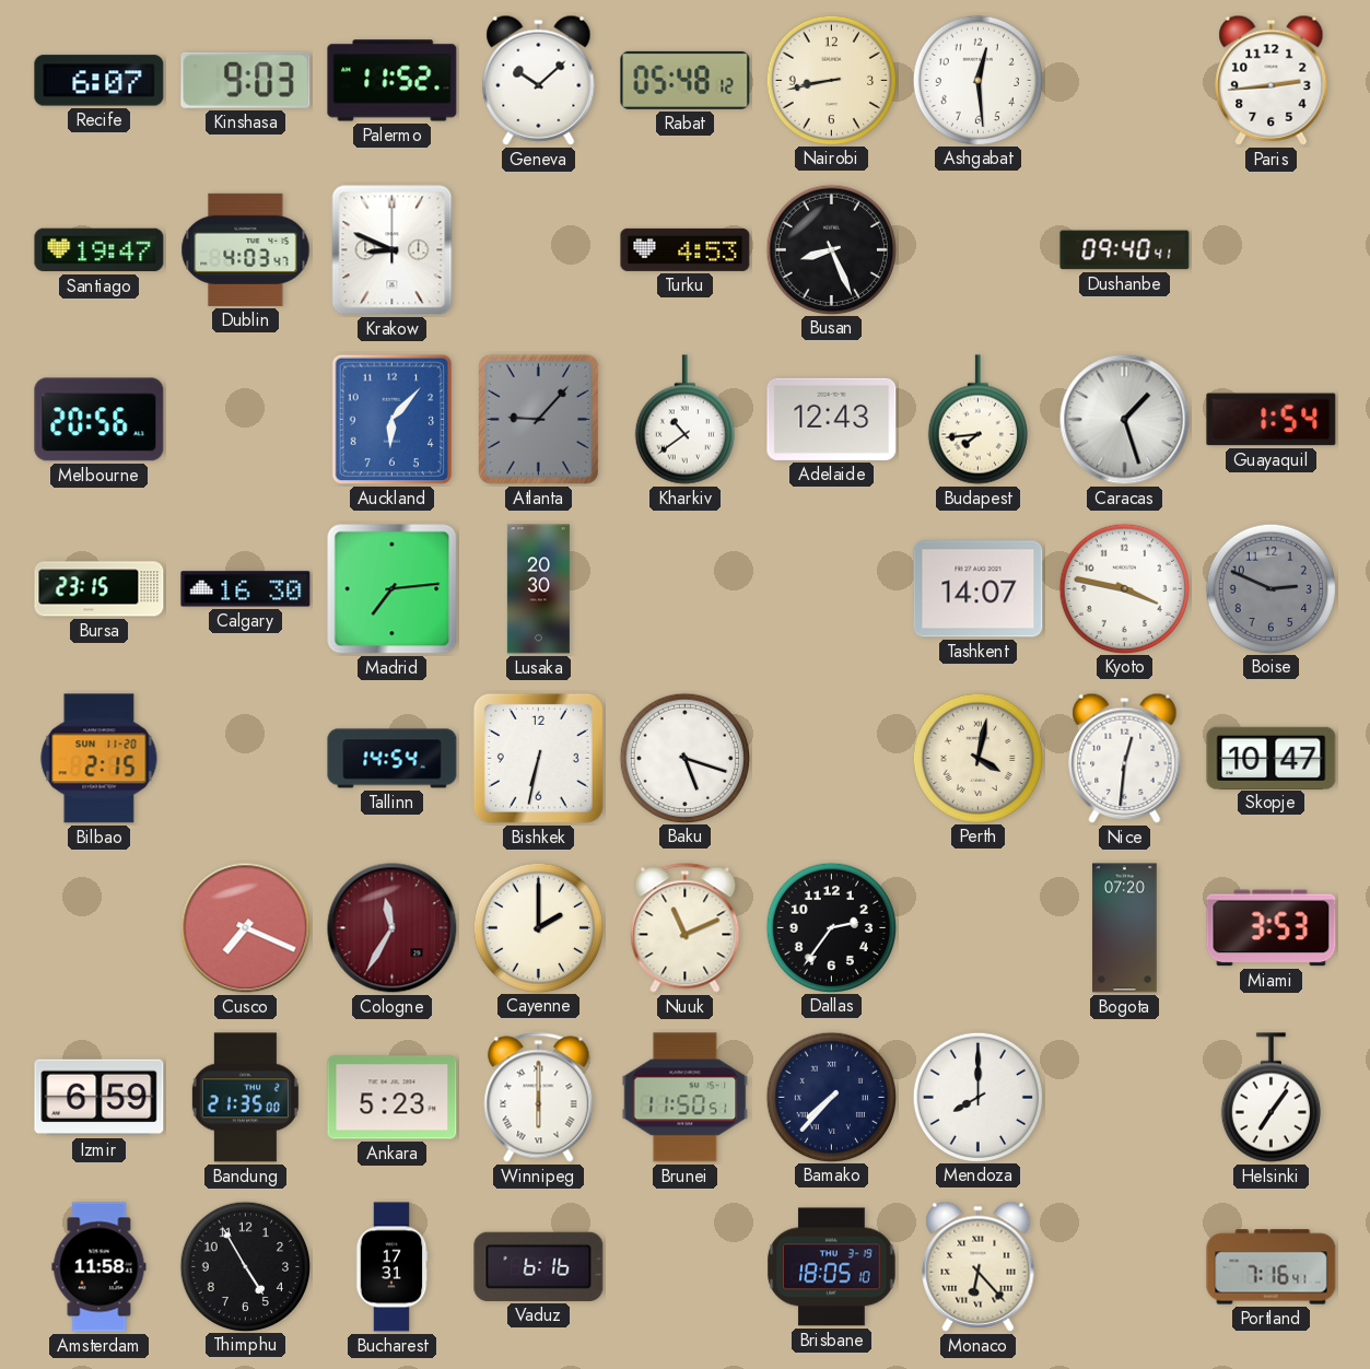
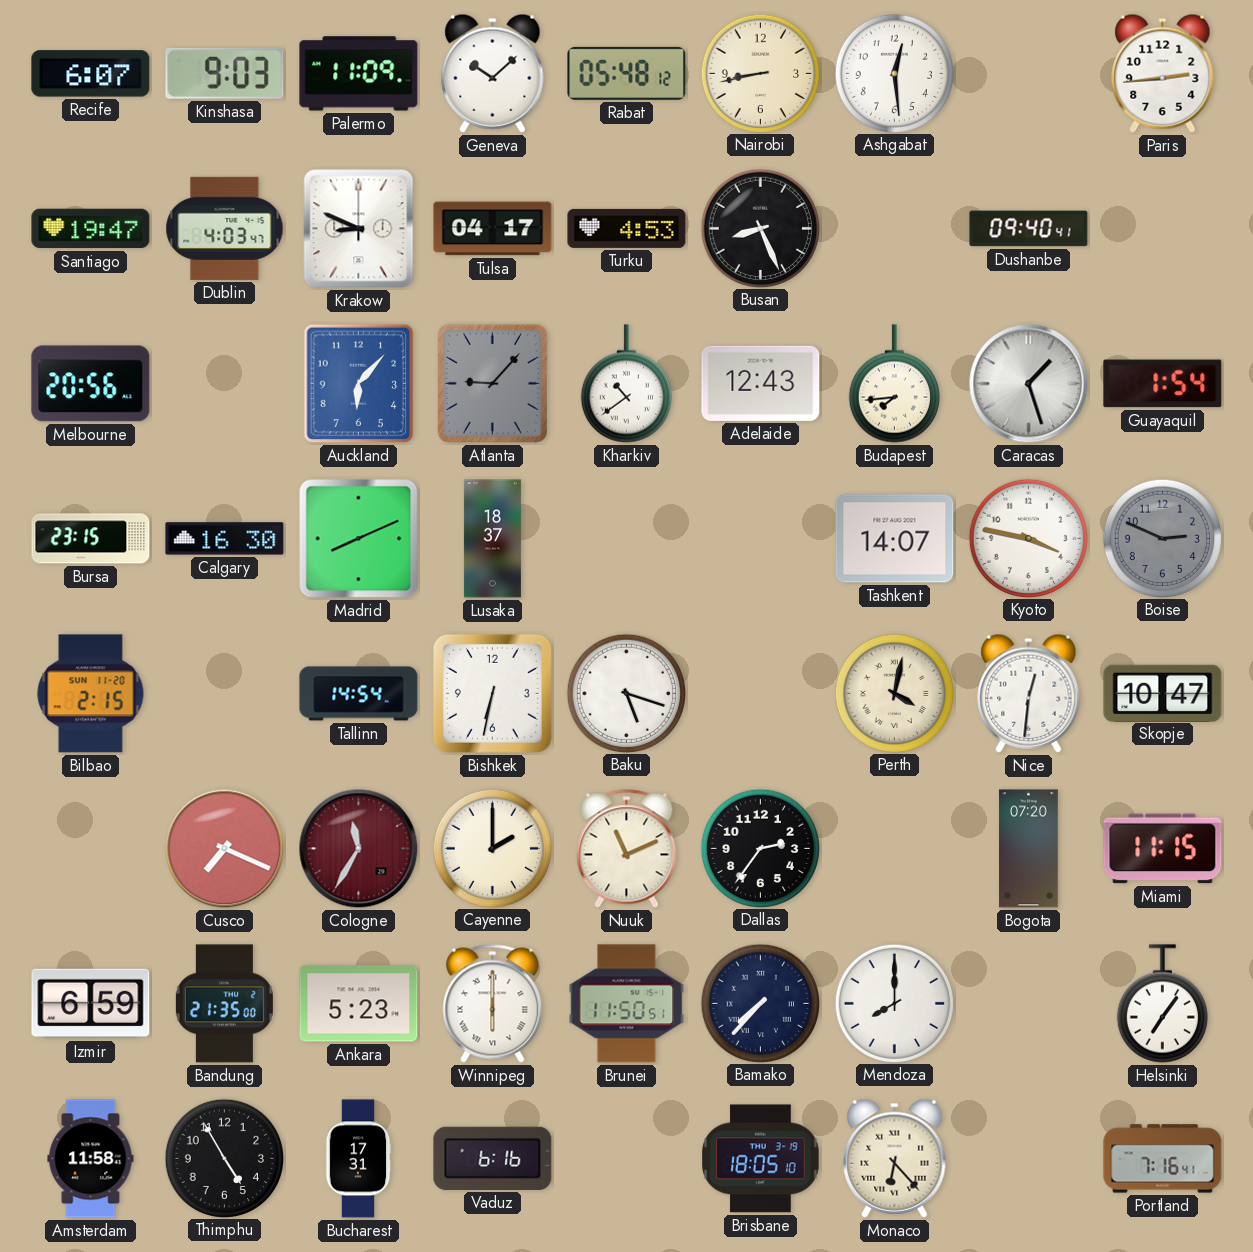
Palermo: 11:52 -> 11:09 (359, 74)
Tulsa: none -> 04:17 (493, 229)
Madrid: 7:14 -> 8:11 (359, 539)
Lusaka: 20:30 -> 18:37 (492, 539)
Miami: 3:53 -> 11:15 (1163, 849)
